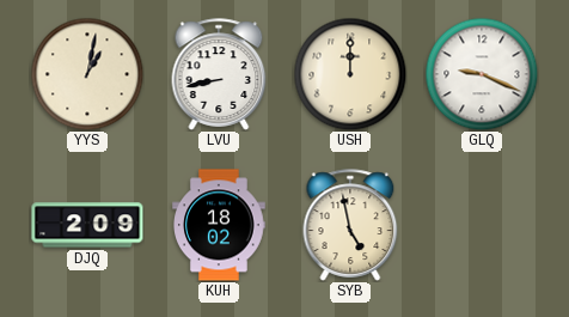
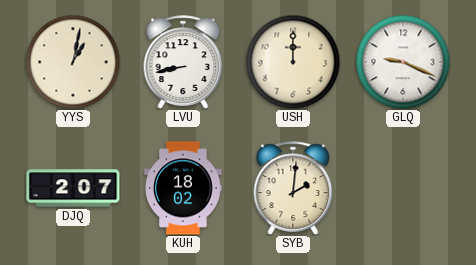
DJQ: 2:09 -> 2:07 (73, 188)
SYB: 4:58 -> 2:01 (293, 188)
